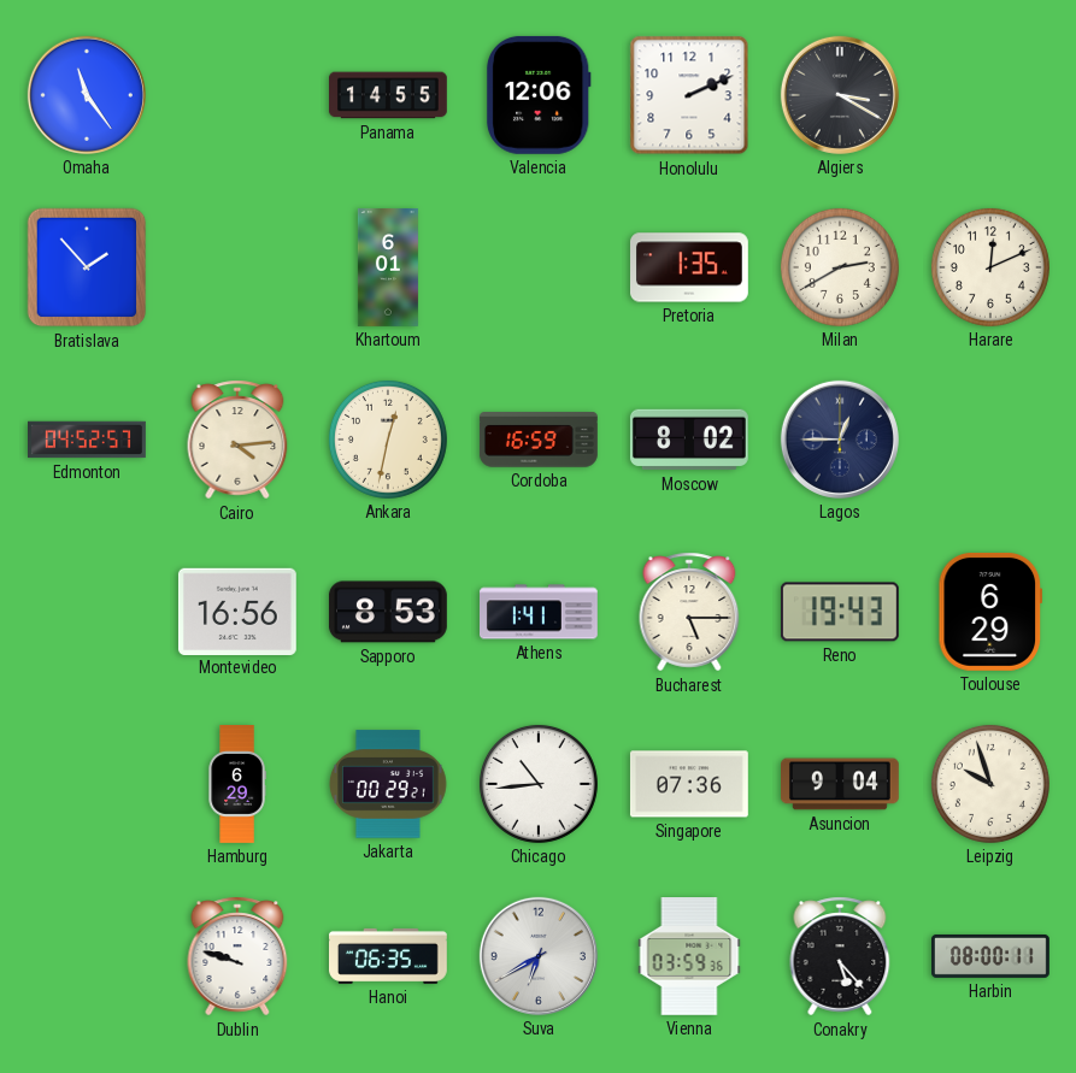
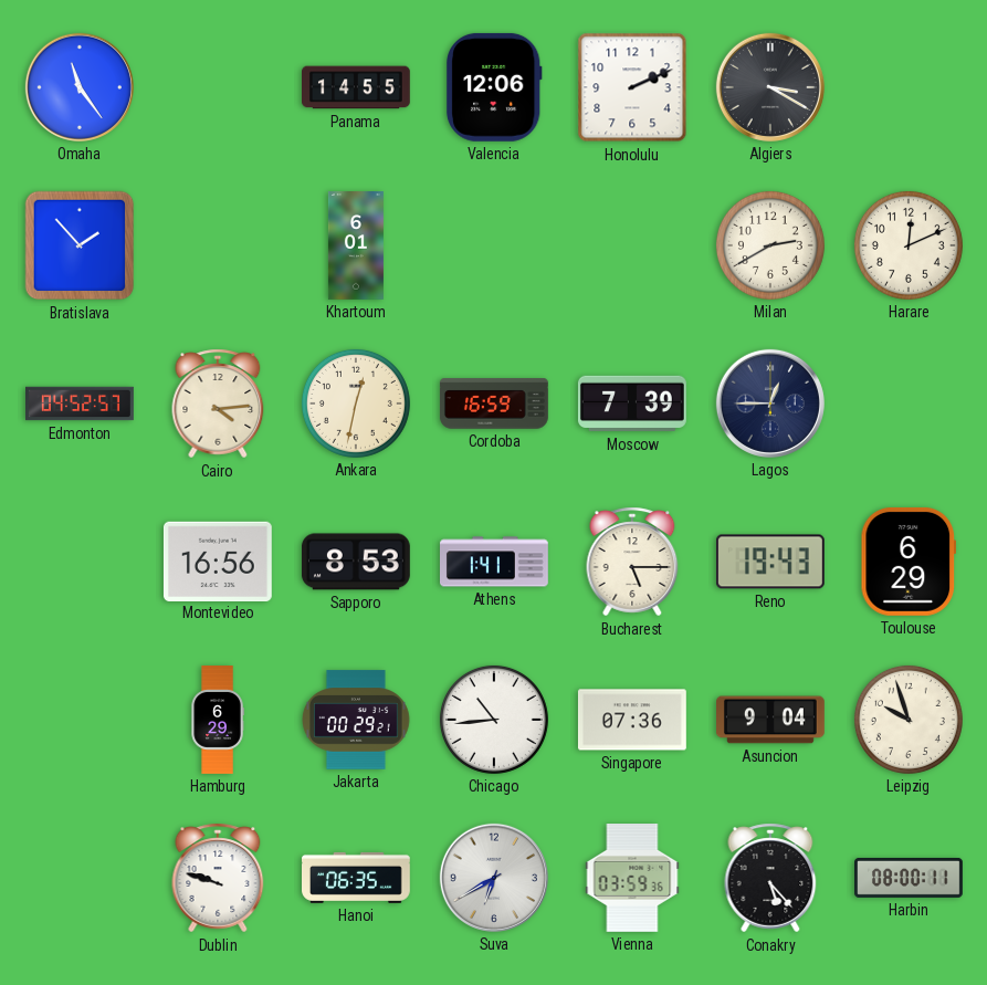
Pretoria: 1:35 -> none (690, 267)
Moscow: 8:02 -> 7:39 (632, 404)
